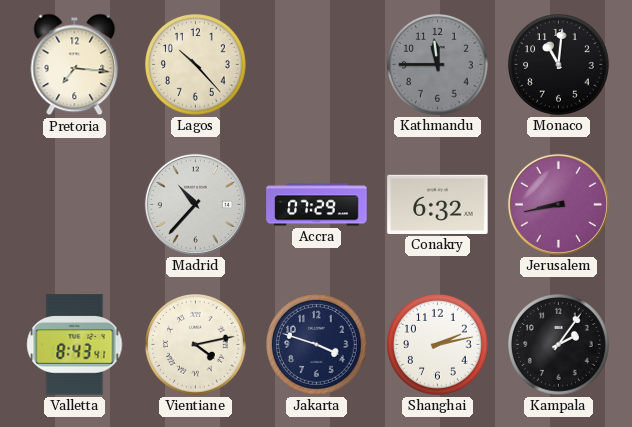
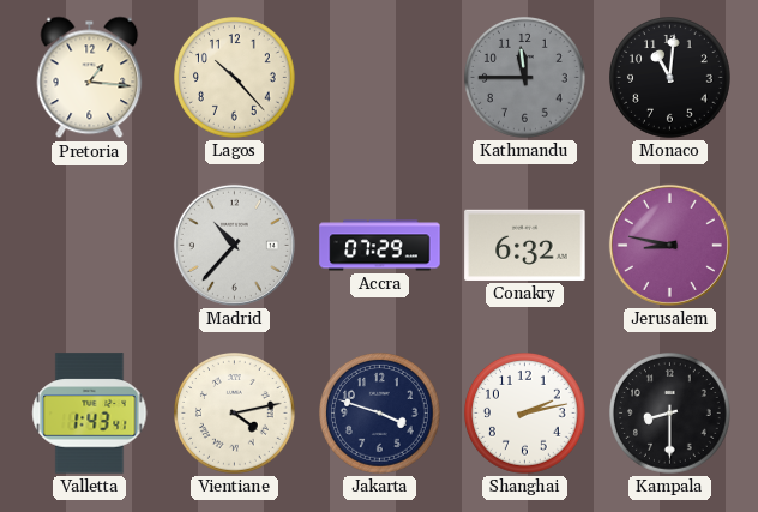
Pretoria: 7:16 -> 1:16 (90, 78)
Jerusalem: 8:43 -> 8:47 (669, 245)
Valletta: 8:43 -> 1:43 (90, 414)
Kampala: 2:06 -> 8:30 (670, 414)
